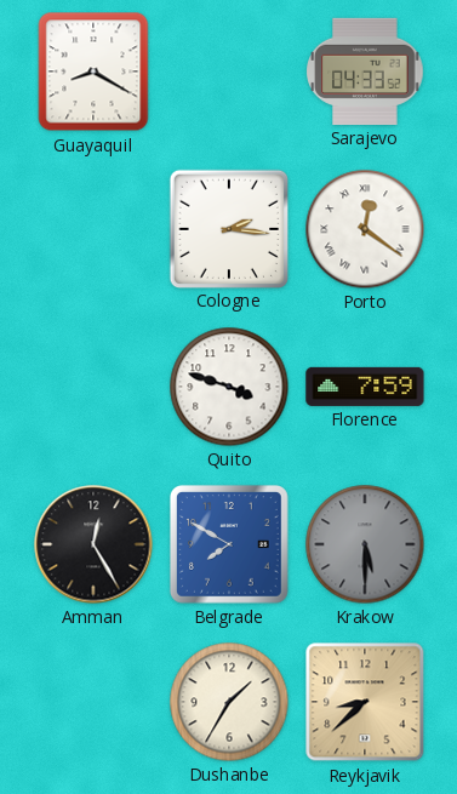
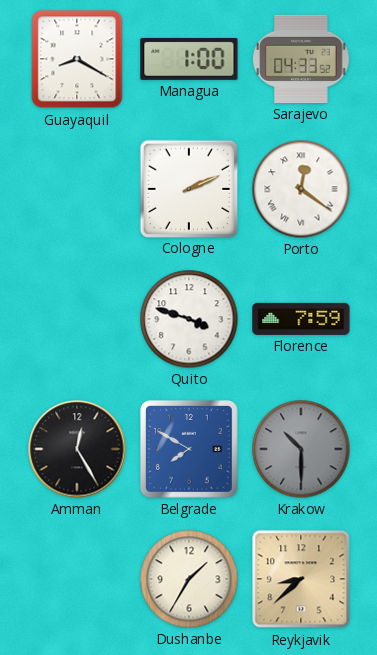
Managua: none -> 1:00 (189, 59)
Cologne: 2:16 -> 2:11 (188, 188)
Krakow: 5:30 -> 10:30 (301, 449)
